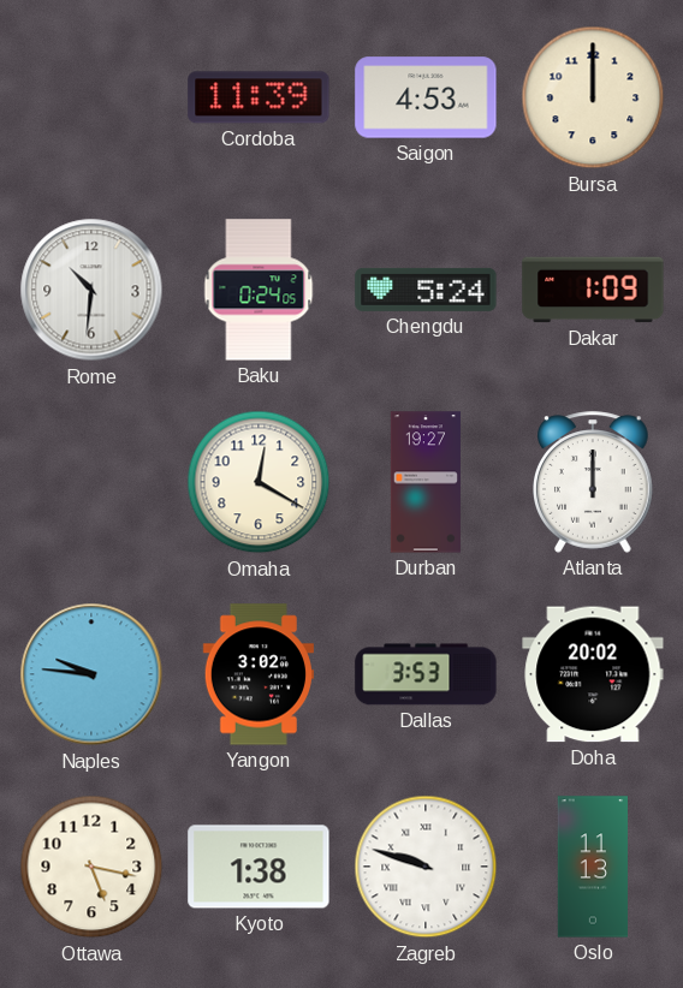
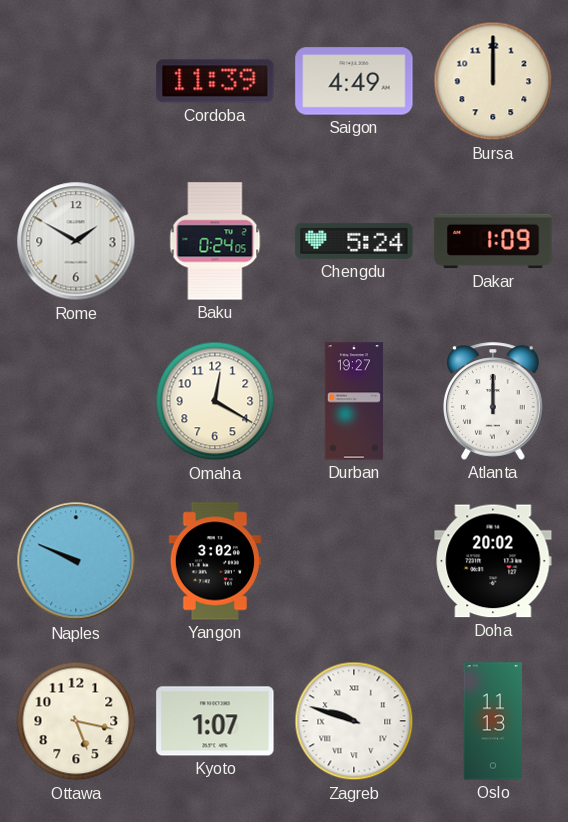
Saigon: 4:53 -> 4:49 (354, 81)
Rome: 10:31 -> 1:50 (76, 241)
Naples: 9:46 -> 9:49 (76, 561)
Dallas: 3:53 -> none (426, 674)
Kyoto: 1:38 -> 1:07 (215, 721)
